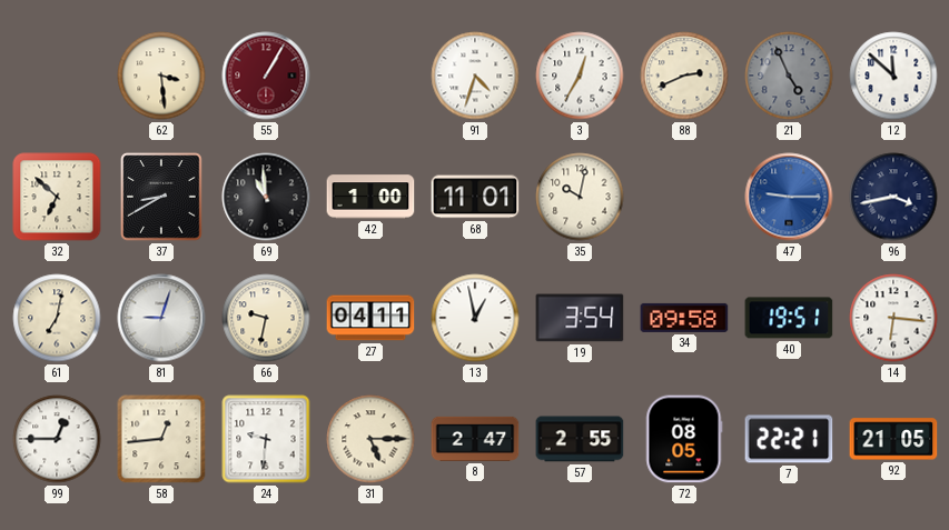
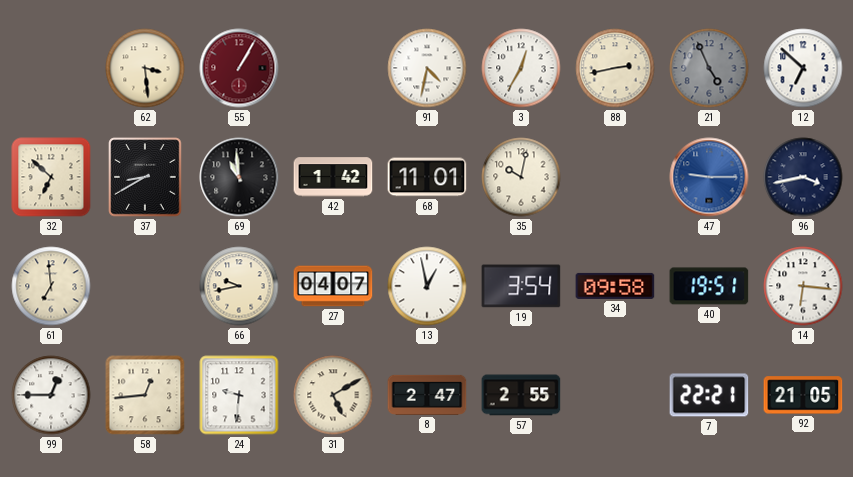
91: 4:33 -> 4:32 (427, 68)
88: 2:41 -> 2:43 (615, 68)
12: 11:52 -> 6:52 (803, 68)
42: 1:00 -> 1:42 (333, 177)
61: 7:02 -> 6:59 (51, 286)
81: 9:03 -> none (161, 318)
66: 9:32 -> 9:43 (239, 286)
27: 04:11 -> 04:07 (333, 286)
31: 5:15 -> 5:10 (333, 395)
72: 08:05 -> none (684, 439)
